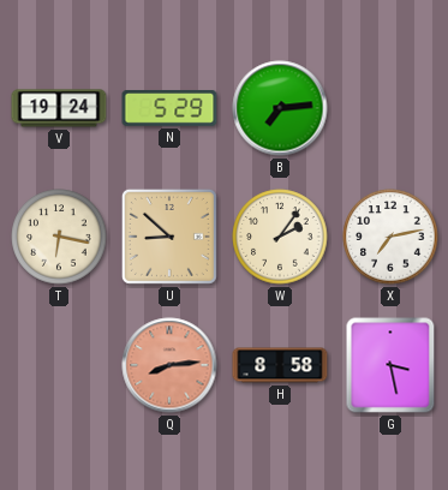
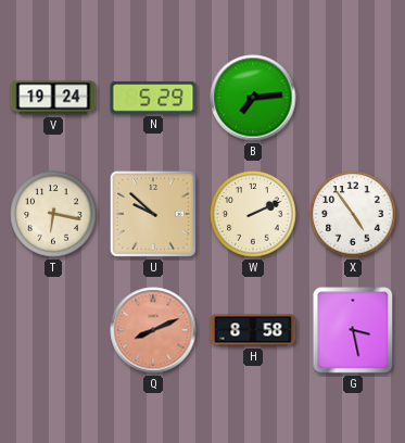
U: 8:52 -> 9:52 (153, 214)
W: 2:06 -> 2:11 (253, 214)
X: 7:13 -> 4:54 (353, 214)
Q: 8:14 -> 8:11 (153, 330)
